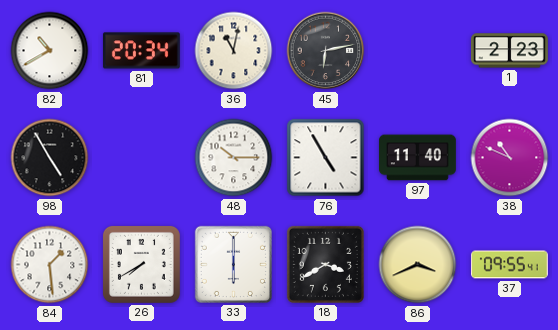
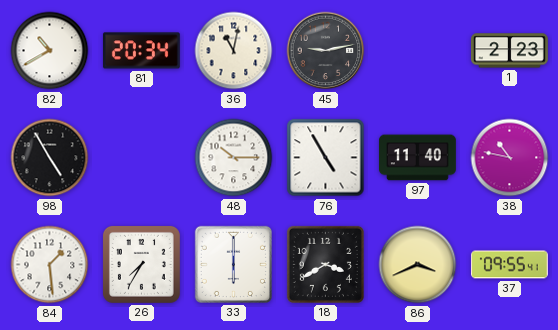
45: 6:13 -> 9:13 (326, 51)
38: 10:49 -> 10:47 (510, 158)
26: 7:40 -> 7:35 (141, 264)
